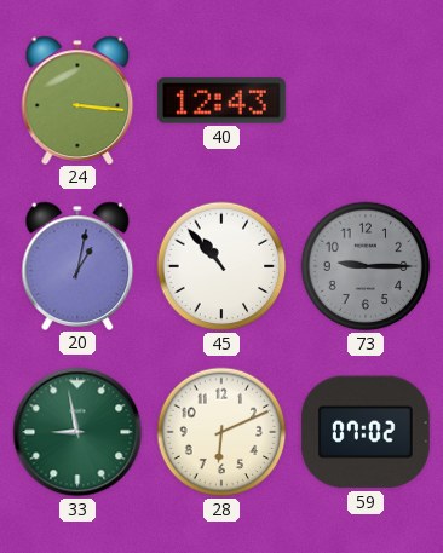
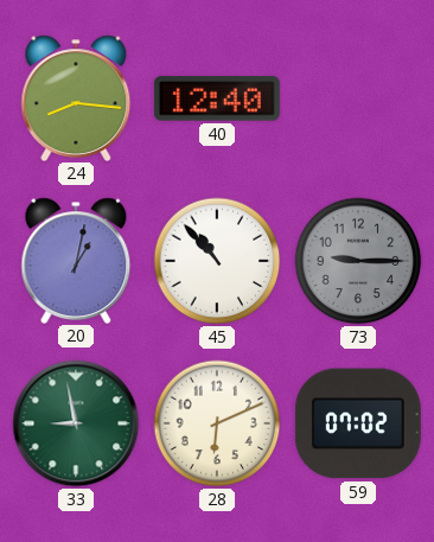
24: 3:16 -> 8:16 (76, 97)
40: 12:43 -> 12:40 (217, 98)
